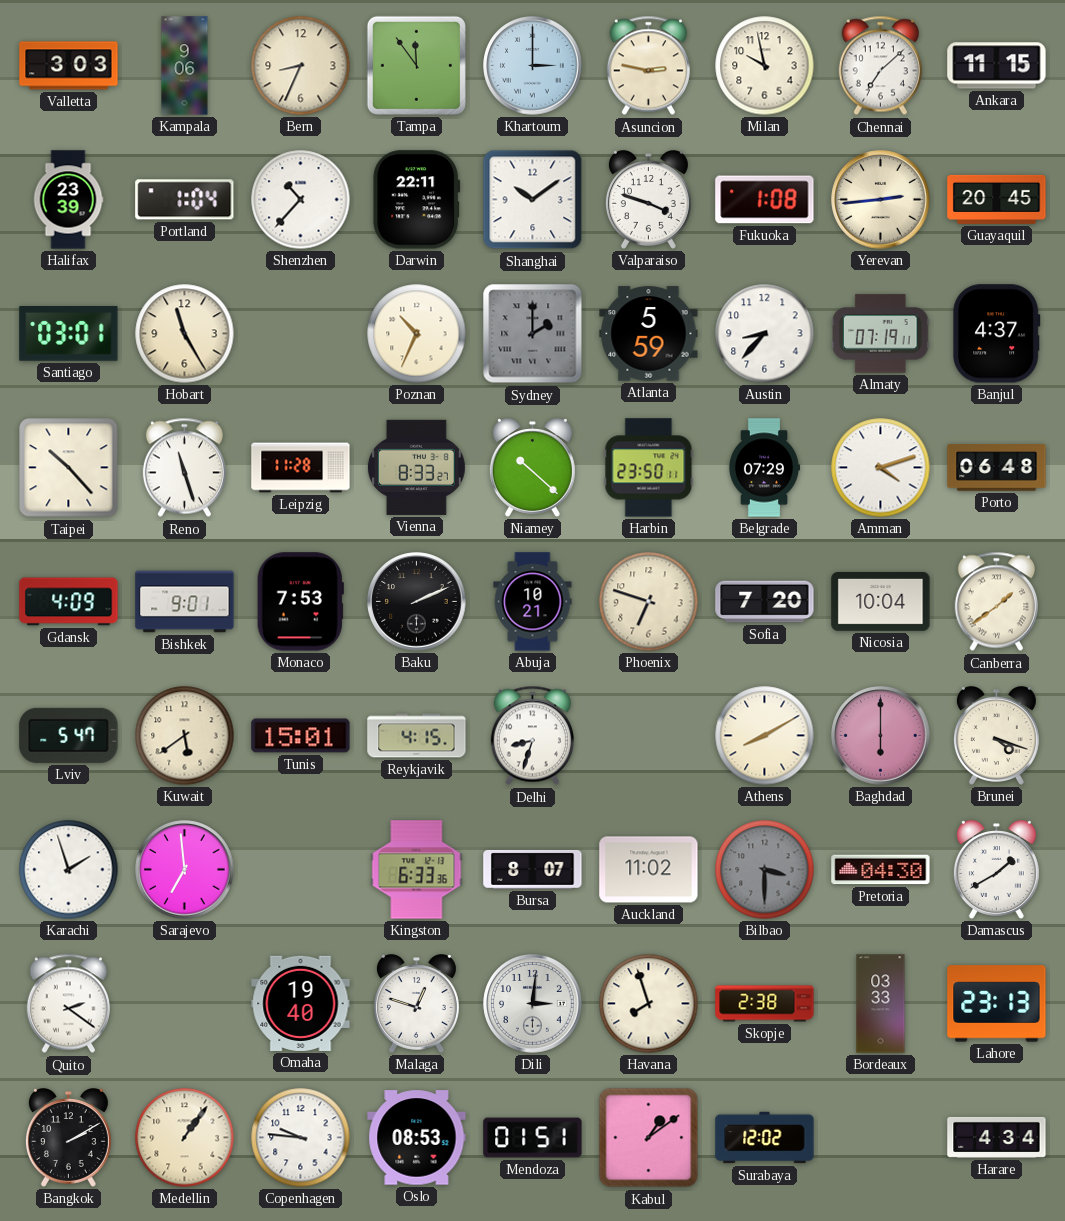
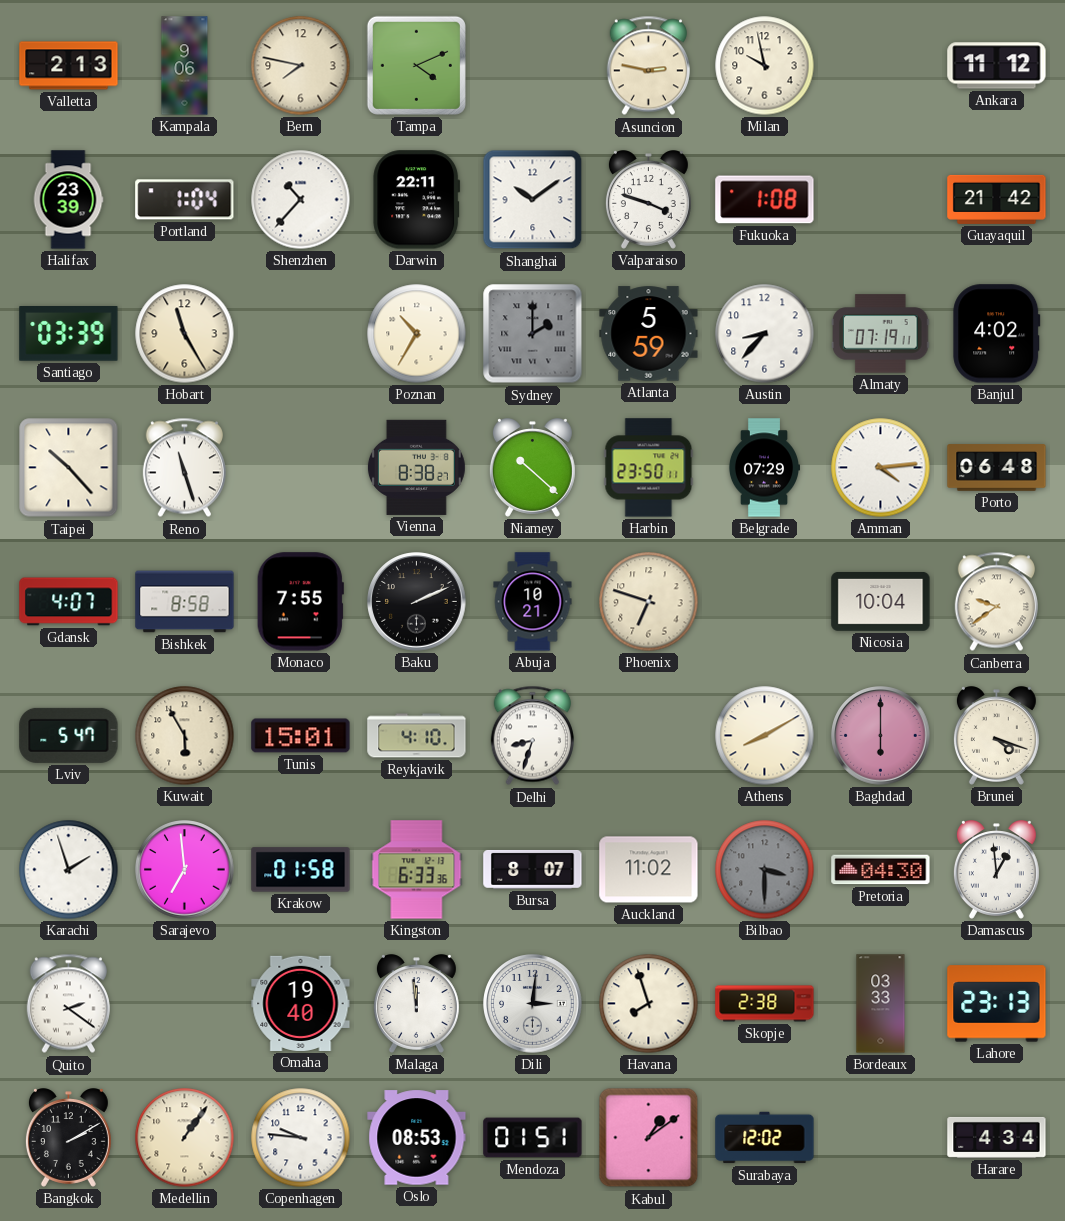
Valletta: 3:03 -> 2:13 (69, 66)
Bern: 8:34 -> 7:47 (301, 66)
Tampa: 11:54 -> 4:11 (416, 65)
Khartoum: 3:00 -> none (533, 66)
Chennai: 7:08 -> none (880, 66)
Ankara: 11:15 -> 11:12 (997, 66)
Yerevan: 2:44 -> none (881, 200)
Guayaquil: 20:45 -> 21:42 (997, 199)
Santiago: 03:01 -> 03:39 (69, 334)
Poznan: 10:34 -> 10:35 (417, 334)
Banjul: 4:37 -> 4:02 (997, 334)
Leipzig: 11:28 -> none (301, 468)
Vienna: 8:33 -> 8:38 (416, 467)
Amman: 4:12 -> 4:14 (881, 468)
Gdansk: 4:09 -> 4:07 (69, 602)
Bishkek: 9:01 -> 8:58 (185, 602)
Monaco: 7:53 -> 7:55 (300, 602)
Sofia: 7:20 -> none (765, 602)
Canberra: 1:39 -> 9:39 (996, 602)
Kuwait: 5:39 -> 5:55 (185, 736)
Reykjavik: 4:15 -> 4:10 (417, 736)
Krakow: none -> 01:58 (301, 870)
Damascus: 1:40 -> 12:59 (996, 870)
Malaga: 12:48 -> 11:59 (416, 1004)
